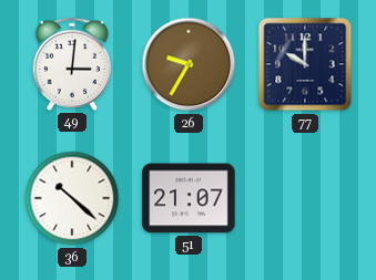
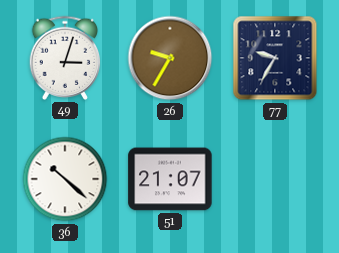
49: 3:01 -> 3:03 (65, 58)
77: 10:00 -> 9:35 (275, 58)
